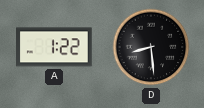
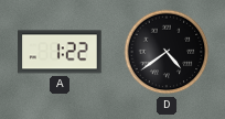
D: 8:29 -> 4:39 (167, 52)
